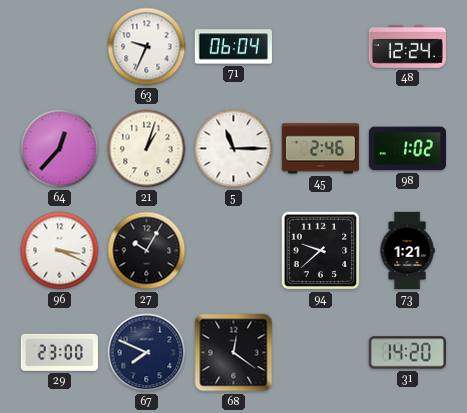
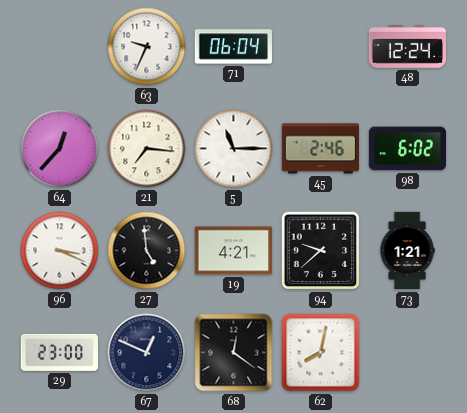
21: 1:03 -> 7:16 (147, 149)
98: 1:02 -> 6:02 (407, 149)
27: 10:05 -> 4:59 (147, 251)
19: none -> 4:21 (233, 251)
67: 7:49 -> 12:49 (147, 353)
62: none -> 8:02 (321, 353)
31: 14:20 -> none (407, 353)
